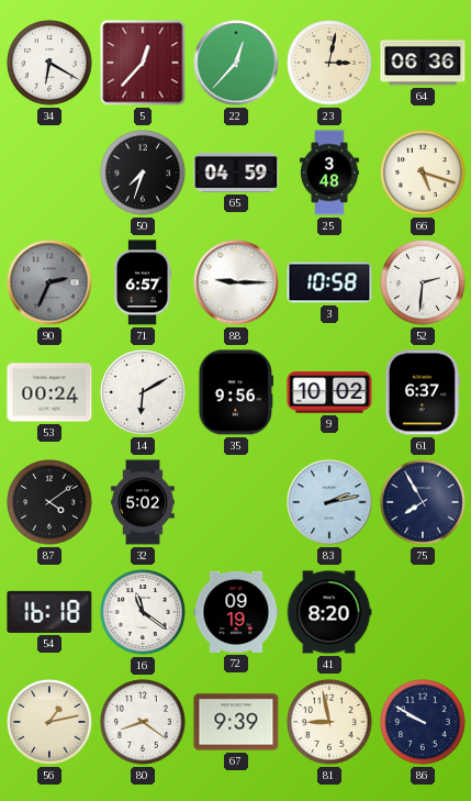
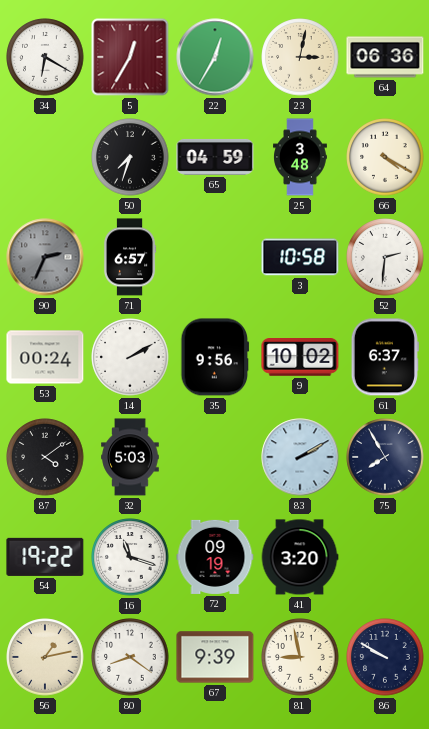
5: 12:37 -> 12:35 (130, 57)
22: 12:37 -> 12:35 (215, 57)
66: 5:18 -> 4:20 (385, 157)
88: 9:15 -> none (236, 282)
14: 6:10 -> 2:10 (130, 357)
32: 5:02 -> 5:03 (130, 457)
83: 2:13 -> 2:10 (300, 457)
54: 16:18 -> 19:22 (45, 557)
16: 11:21 -> 11:18 (130, 557)
41: 8:20 -> 3:20 (300, 557)
